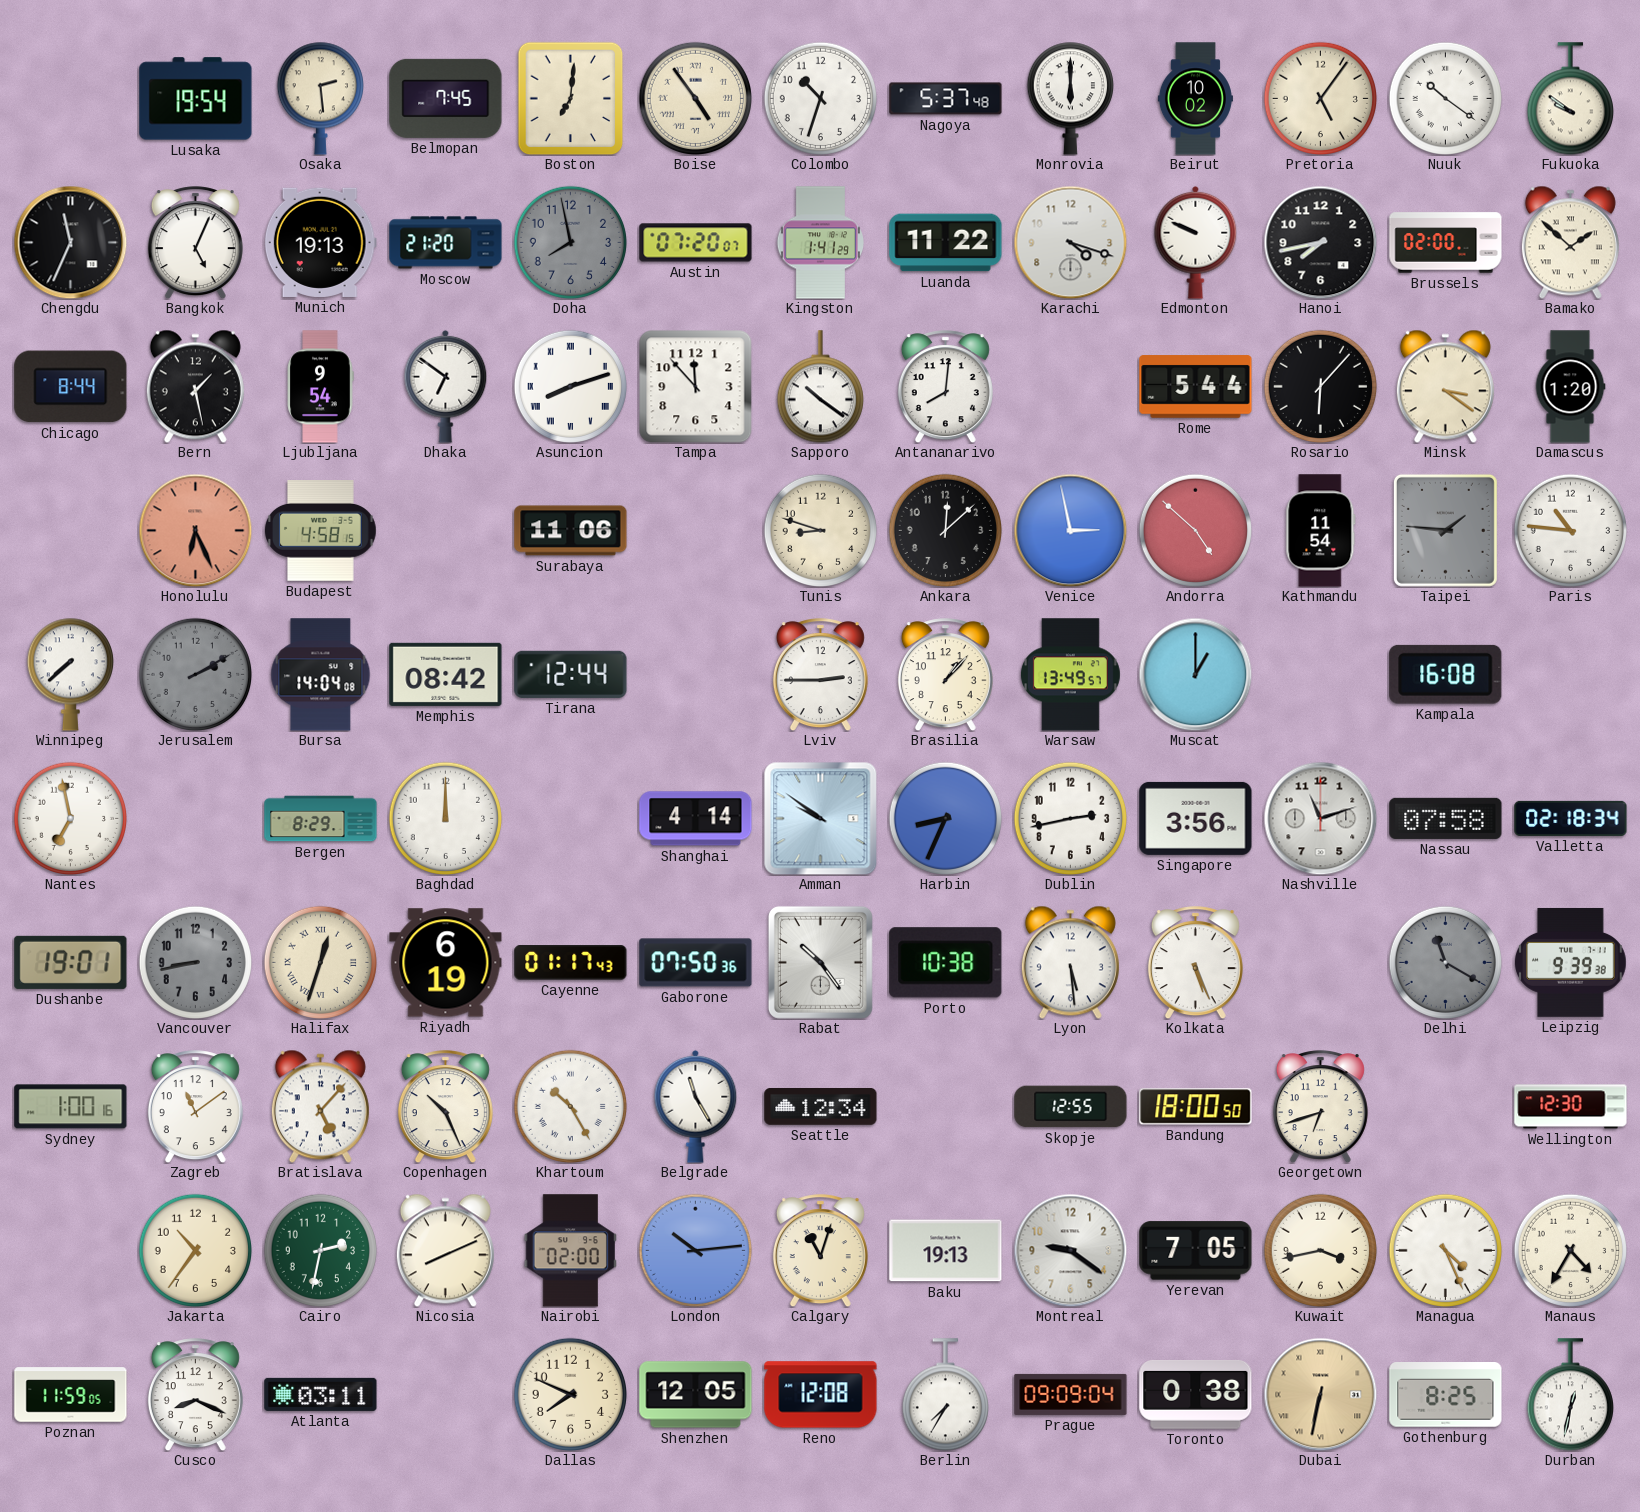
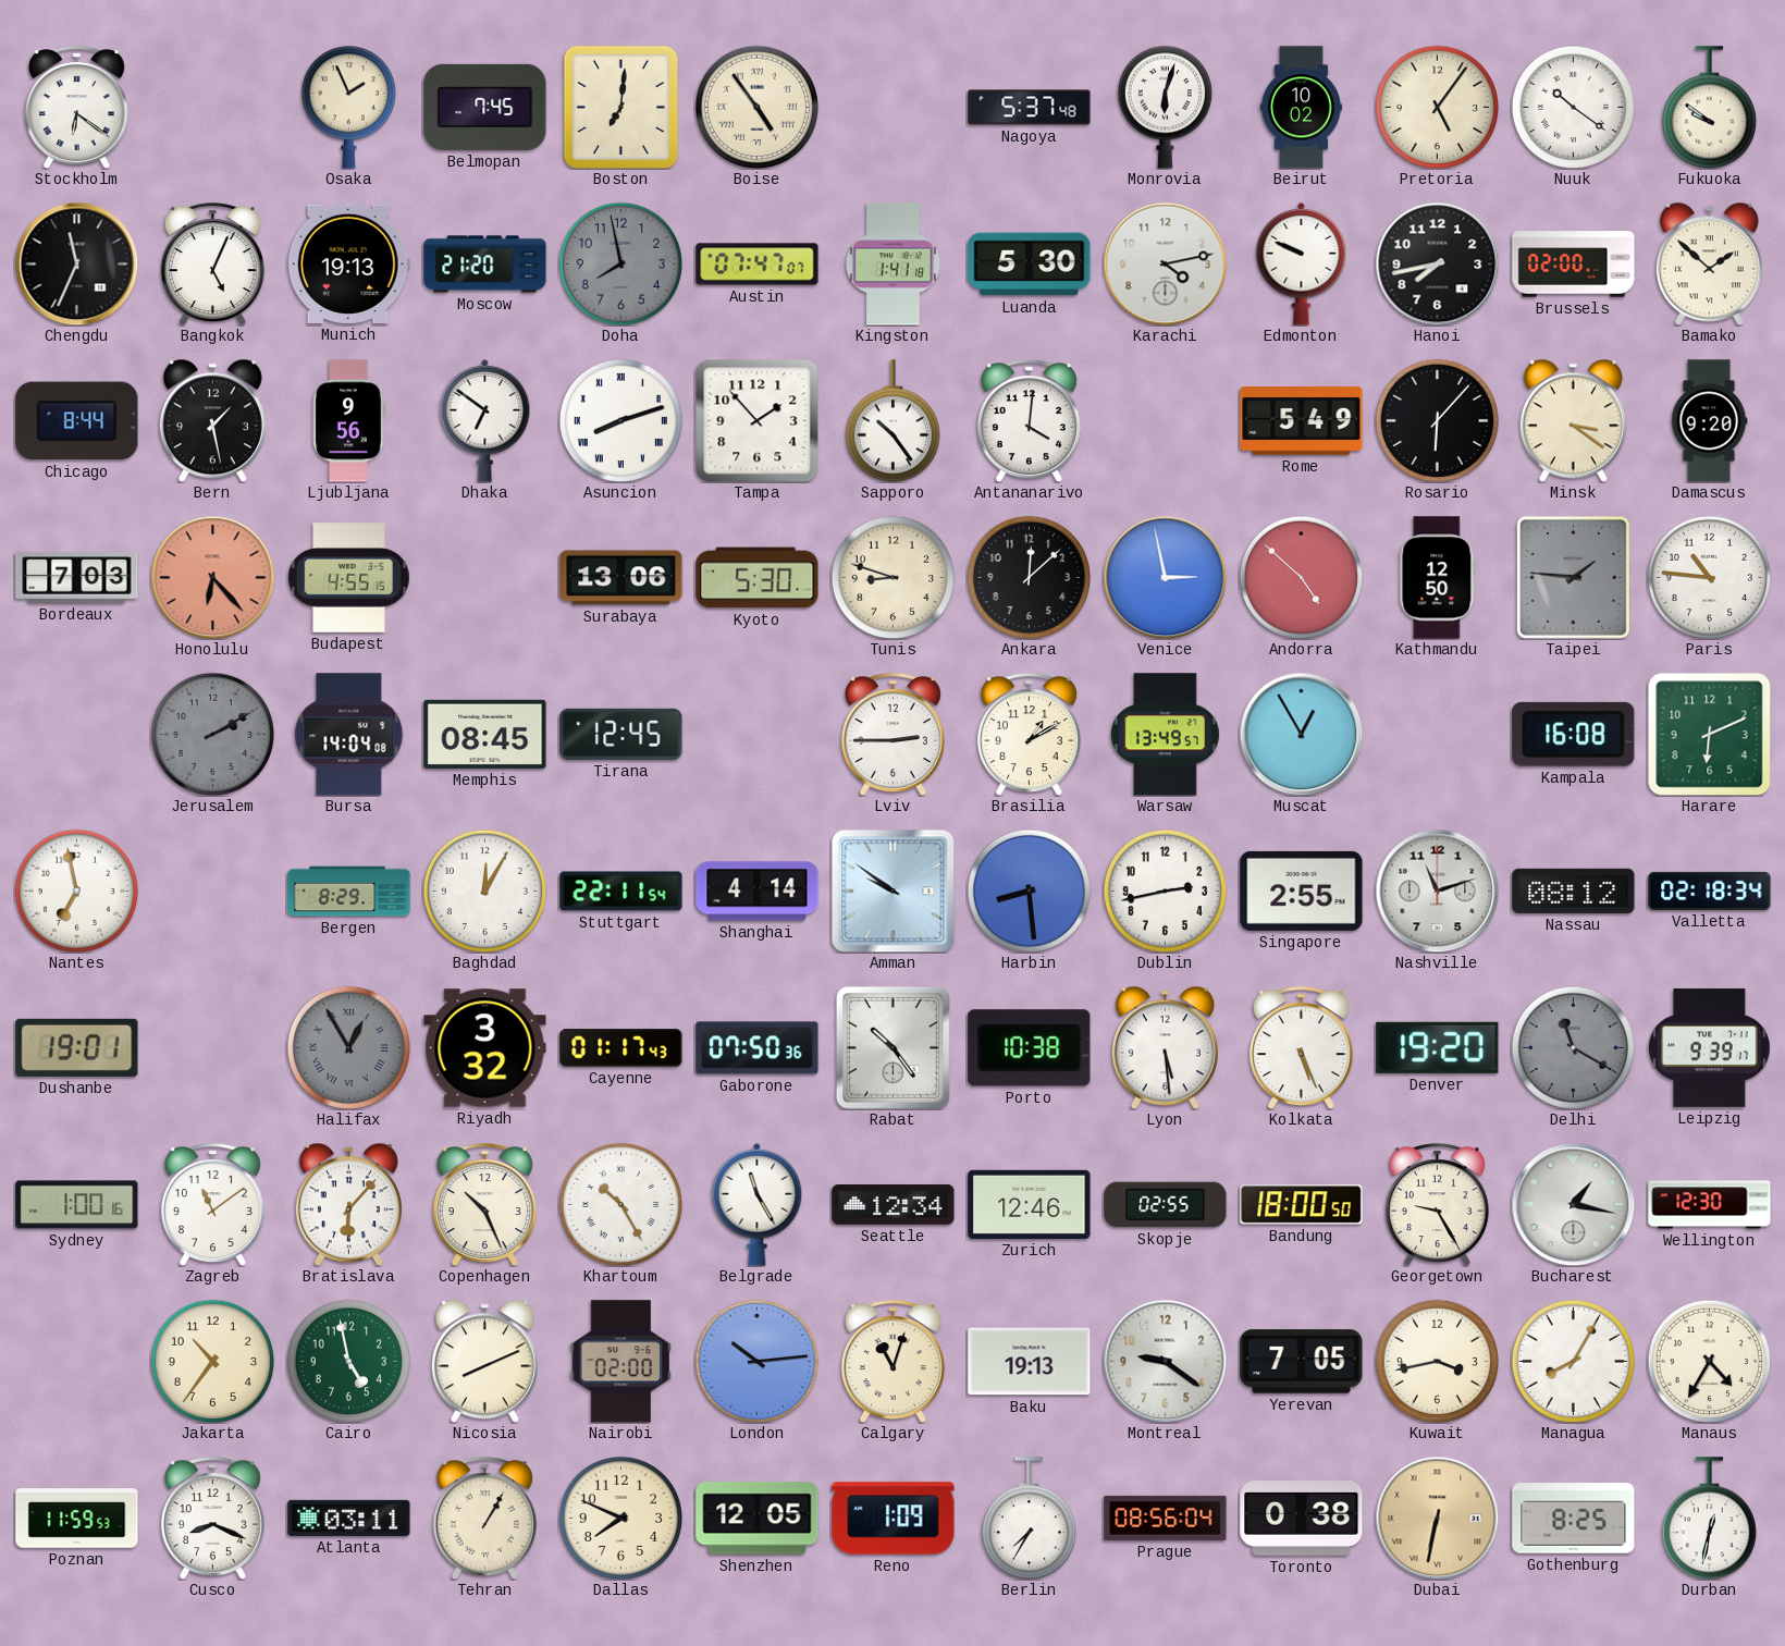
Stockholm: none -> 6:21 (76, 108)
Lusaka: 19:54 -> none (196, 99)
Osaka: 2:29 -> 1:56 (348, 107)
Colombo: 10:33 -> none (820, 98)
Monrovia: 6:00 -> 6:03 (1165, 107)
Austin: 07:20 -> 07:47 (758, 265)
Kingston: 1:41:29 -> 1:41:18 (892, 265)
Luanda: 11:22 -> 5:30 (1030, 265)
Karachi: 4:18 -> 4:13 (1165, 263)
Ljubljana: 9:54 -> 9:56 (348, 421)
Tampa: 11:53 -> 1:53 (756, 420)
Sapporo: 10:21 -> 10:24 (892, 421)
Antananarivo: 8:01 -> 4:01 (1029, 421)
Rome: 5:44 -> 5:49 (1302, 421)
Damascus: 1:20 -> 9:20 (1709, 421)
Bordeaux: none -> 7:03 (77, 578)
Honolulu: 6:26 -> 6:23 (212, 577)
Budapest: 4:58 -> 4:55 (349, 578)
Surabaya: 11:06 -> 13:06 (621, 578)
Kyoto: none -> 5:30 (758, 578)
Kathmandu: 11:54 -> 12:50 (1438, 578)
Winnipeg: 7:38 -> none (70, 674)
Memphis: 08:42 -> 08:45 (485, 734)
Tirana: 12:44 -> 12:45 (621, 734)
Brasilia: 1:07 -> 1:10 (1029, 735)
Muscat: 1:00 -> 12:55 (1301, 734)
Harare: none -> 6:11 (1709, 734)
Baghdad: 12:00 -> 12:05 (484, 890)
Stuttgart: none -> 22:11 (621, 892)
Harbin: 8:34 -> 8:29 (1029, 890)
Singapore: 3:56 -> 2:55 (1302, 890)
Nassau: 07:58 -> 08:12 (1574, 890)
Vancouver: 8:43 -> none (195, 962)
Halifax: 12:33 -> 12:55 (348, 1047)
Halifax dial: cream -> grey (348, 1047)
Riyadh: 6:19 -> 3:32 (485, 1048)
Denver: none -> 19:20 (1438, 1047)
Leipzig: 9:39:38 -> 9:39:17 (1710, 1047)
Bratislava: 5:07 -> 6:07 (348, 1204)
Zurich: none -> 12:46 (1030, 1204)
Skopje: 12:55 -> 02:55 (1166, 1205)
Georgetown: 6:42 -> 9:25 (1437, 1205)
Bucharest: none -> 1:17 (1573, 1204)
Cairo: 2:32 -> 4:58 (348, 1361)
Managua: 4:26 -> 8:05 (1573, 1361)
Poznan: 11:59:05 -> 11:59:53 (77, 1519)
Tehran: none -> 1:05 (484, 1519)
Reno: 12:08 -> 1:09 (894, 1519)
Prague: 09:09 -> 08:56 (1166, 1518)
